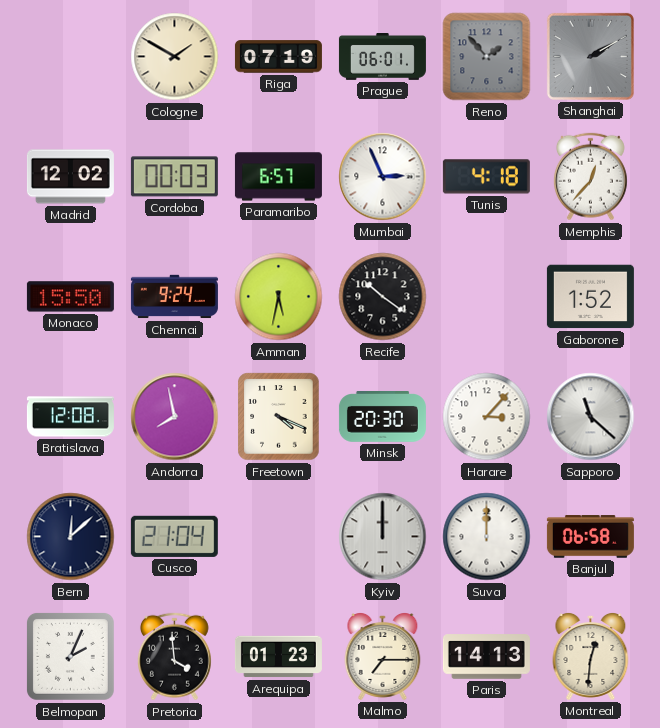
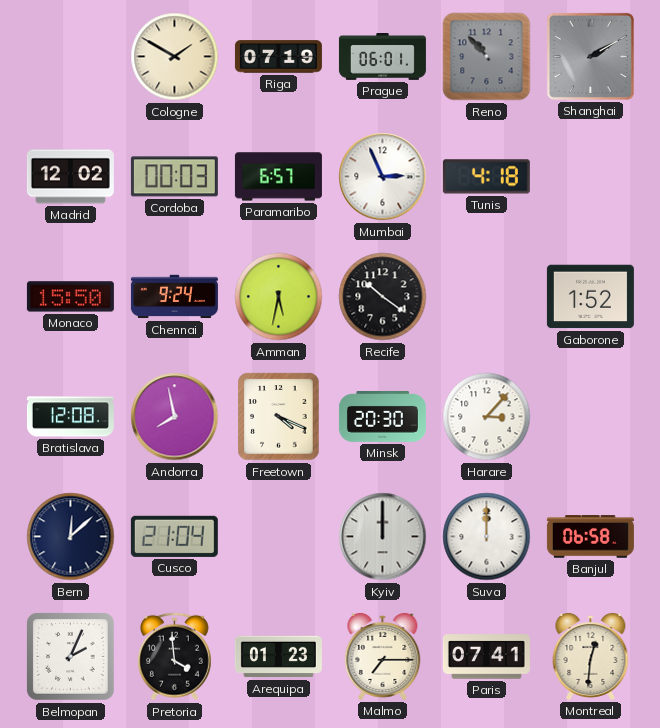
Reno: 1:53 -> 10:53 (487, 57)
Memphis: 12:37 -> none (590, 177)
Sapporo: 11:22 -> none (591, 417)
Paris: 14:13 -> 07:41 (486, 657)
